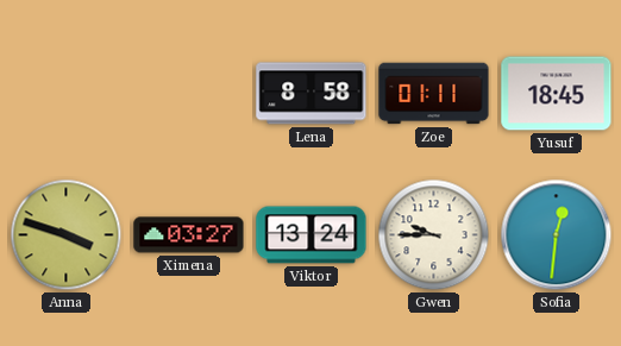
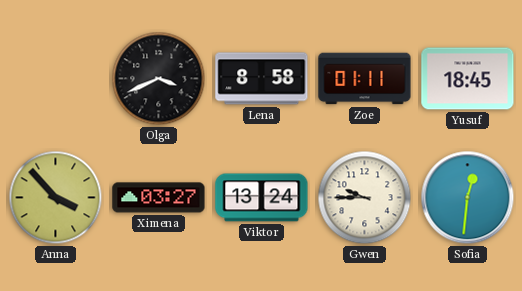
Olga: none -> 3:41 (159, 79)
Anna: 3:48 -> 3:53 (56, 198)
